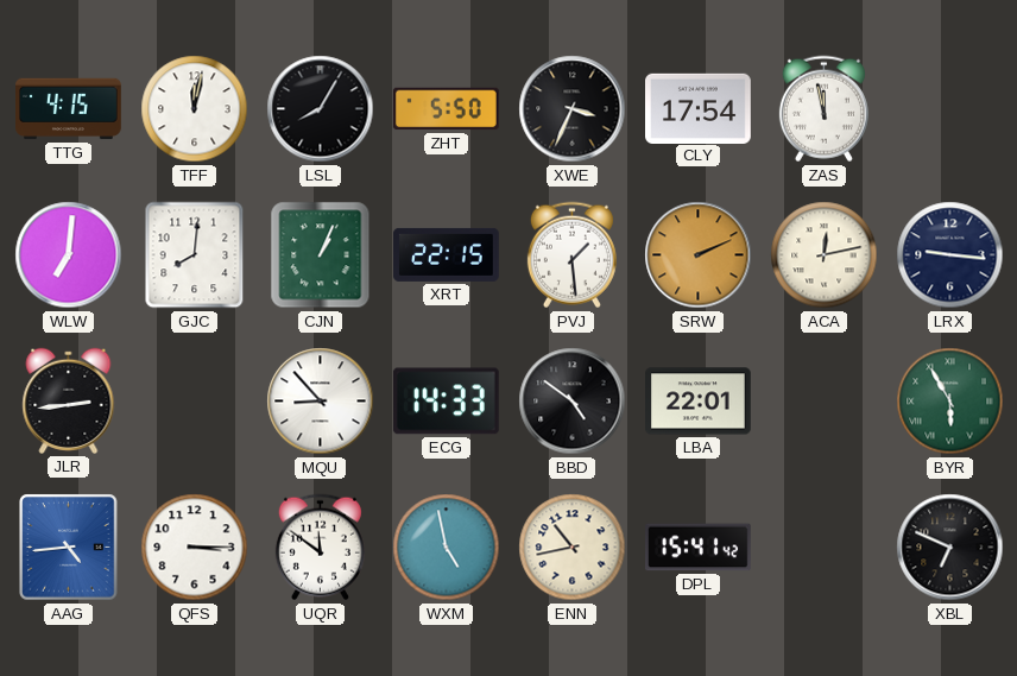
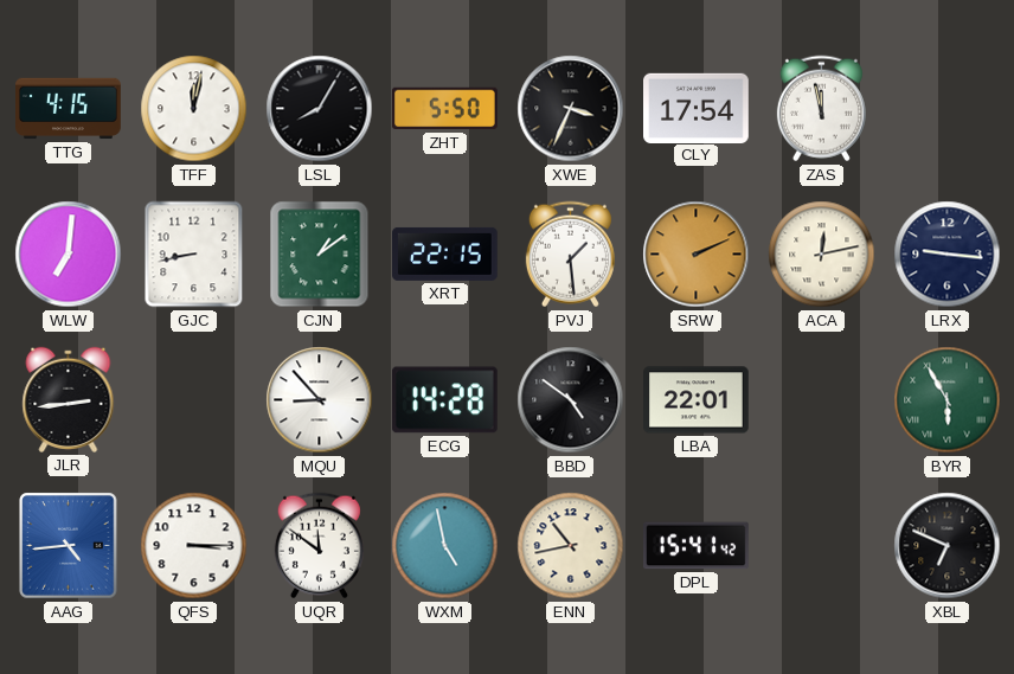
GJC: 8:01 -> 8:43 (194, 255)
CJN: 1:04 -> 1:09 (320, 255)
ECG: 14:33 -> 14:28 (444, 400)
